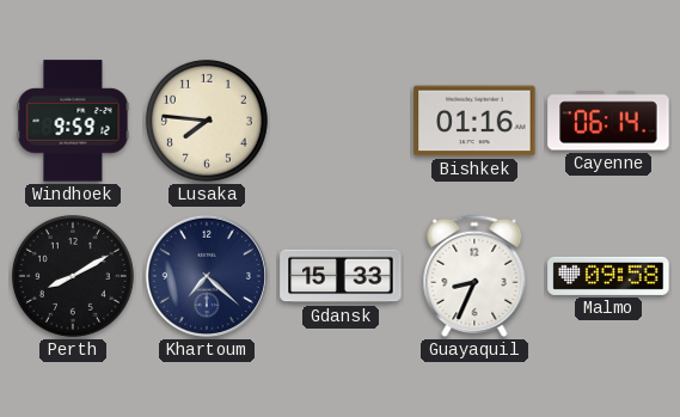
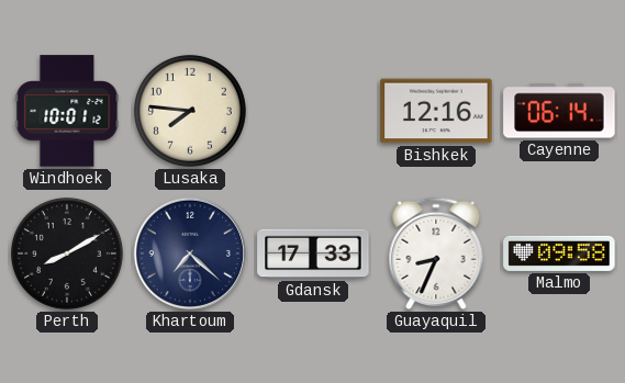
Windhoek: 9:59 -> 10:01 (67, 111)
Bishkek: 01:16 -> 12:16 (436, 111)
Gdansk: 15:33 -> 17:33 (313, 254)
